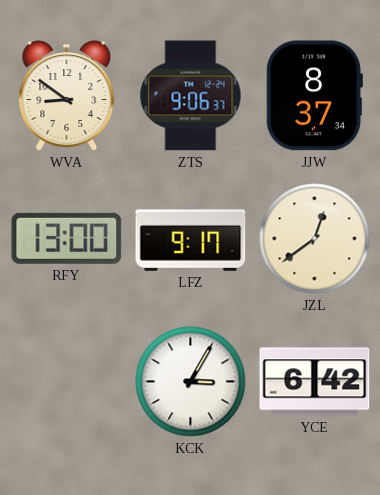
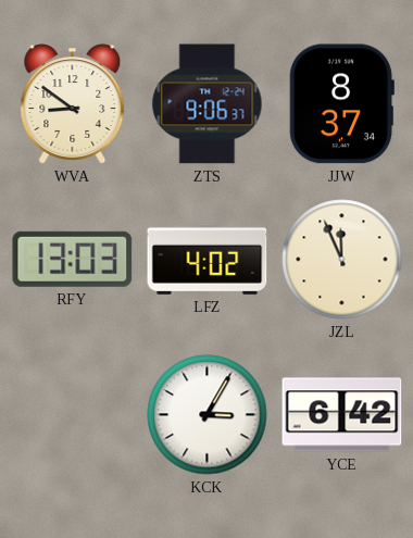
RFY: 13:00 -> 13:03 (73, 259)
LFZ: 9:17 -> 4:02 (208, 259)
JZL: 12:39 -> 11:56 (342, 260)
